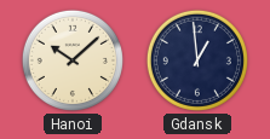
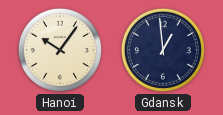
Hanoi: 10:08 -> 10:06 (60, 50)
